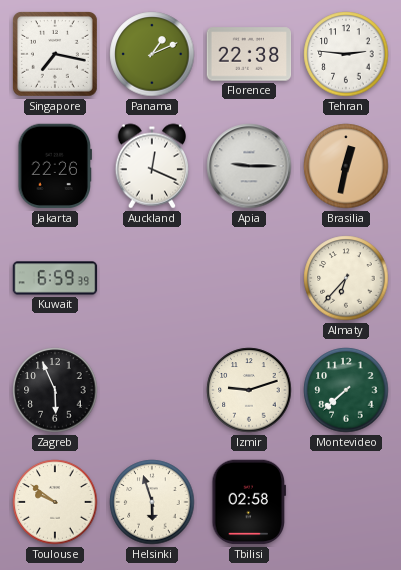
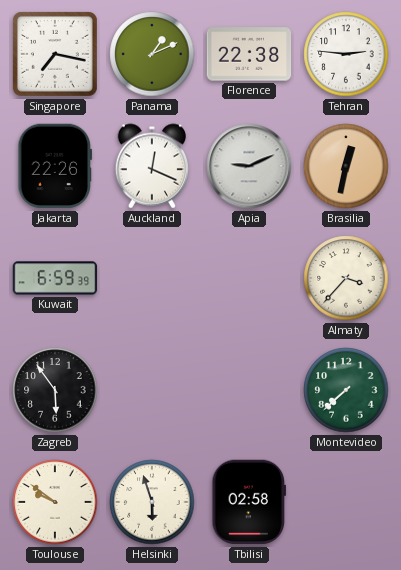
Apia: 9:15 -> 9:11 (249, 166)
Almaty: 6:37 -> 3:37 (346, 278)
Zagreb: 5:56 -> 5:54 (55, 390)
Izmir: 9:12 -> none (249, 390)
